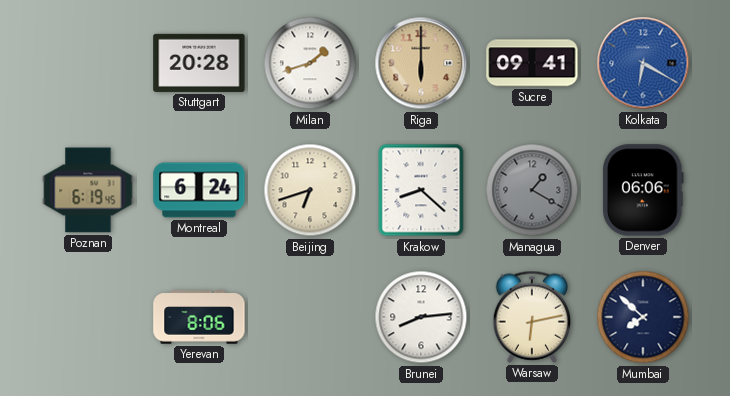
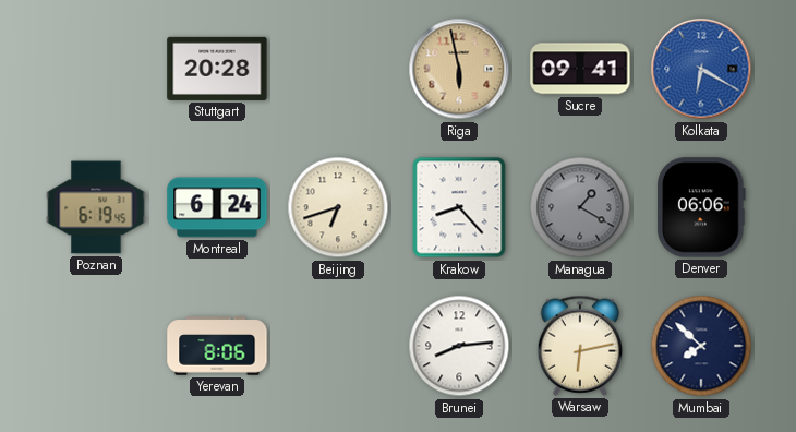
Milan: 1:42 -> none (310, 63)
Riga: 6:00 -> 5:58 (459, 69)
Krakow: 8:22 -> 8:23 (459, 207)
